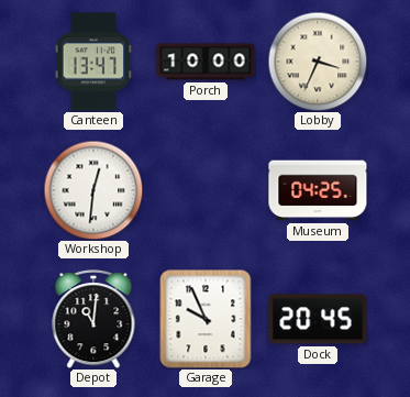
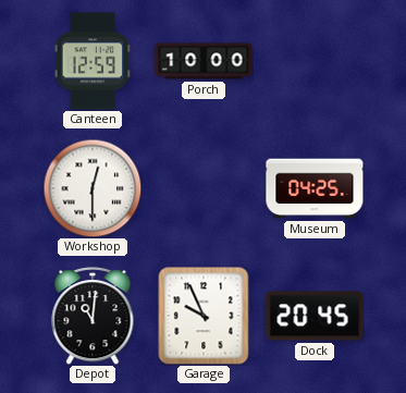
Canteen: 13:47 -> 12:59 (93, 61)
Lobby: 3:34 -> none (318, 62)
Workshop: 12:31 -> 12:30 (93, 188)
